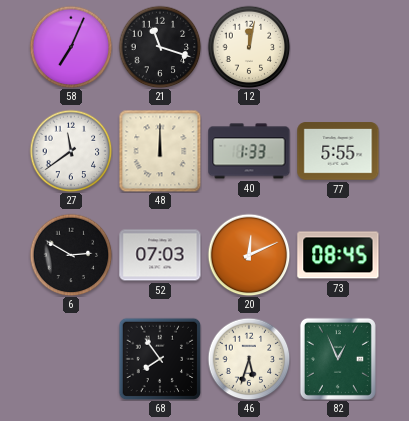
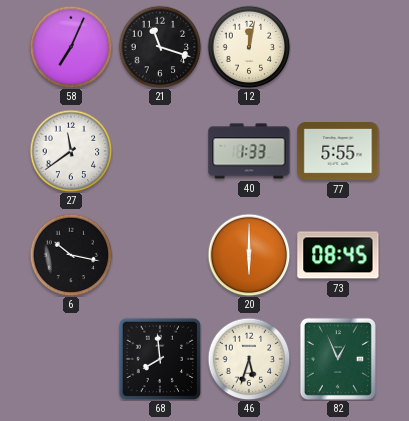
48: 12:00 -> none (160, 151)
6: 2:50 -> 10:17 (71, 255)
52: 07:03 -> none (160, 255)
20: 12:11 -> 6:00 (249, 255)
68: 7:54 -> 7:59 (160, 359)
